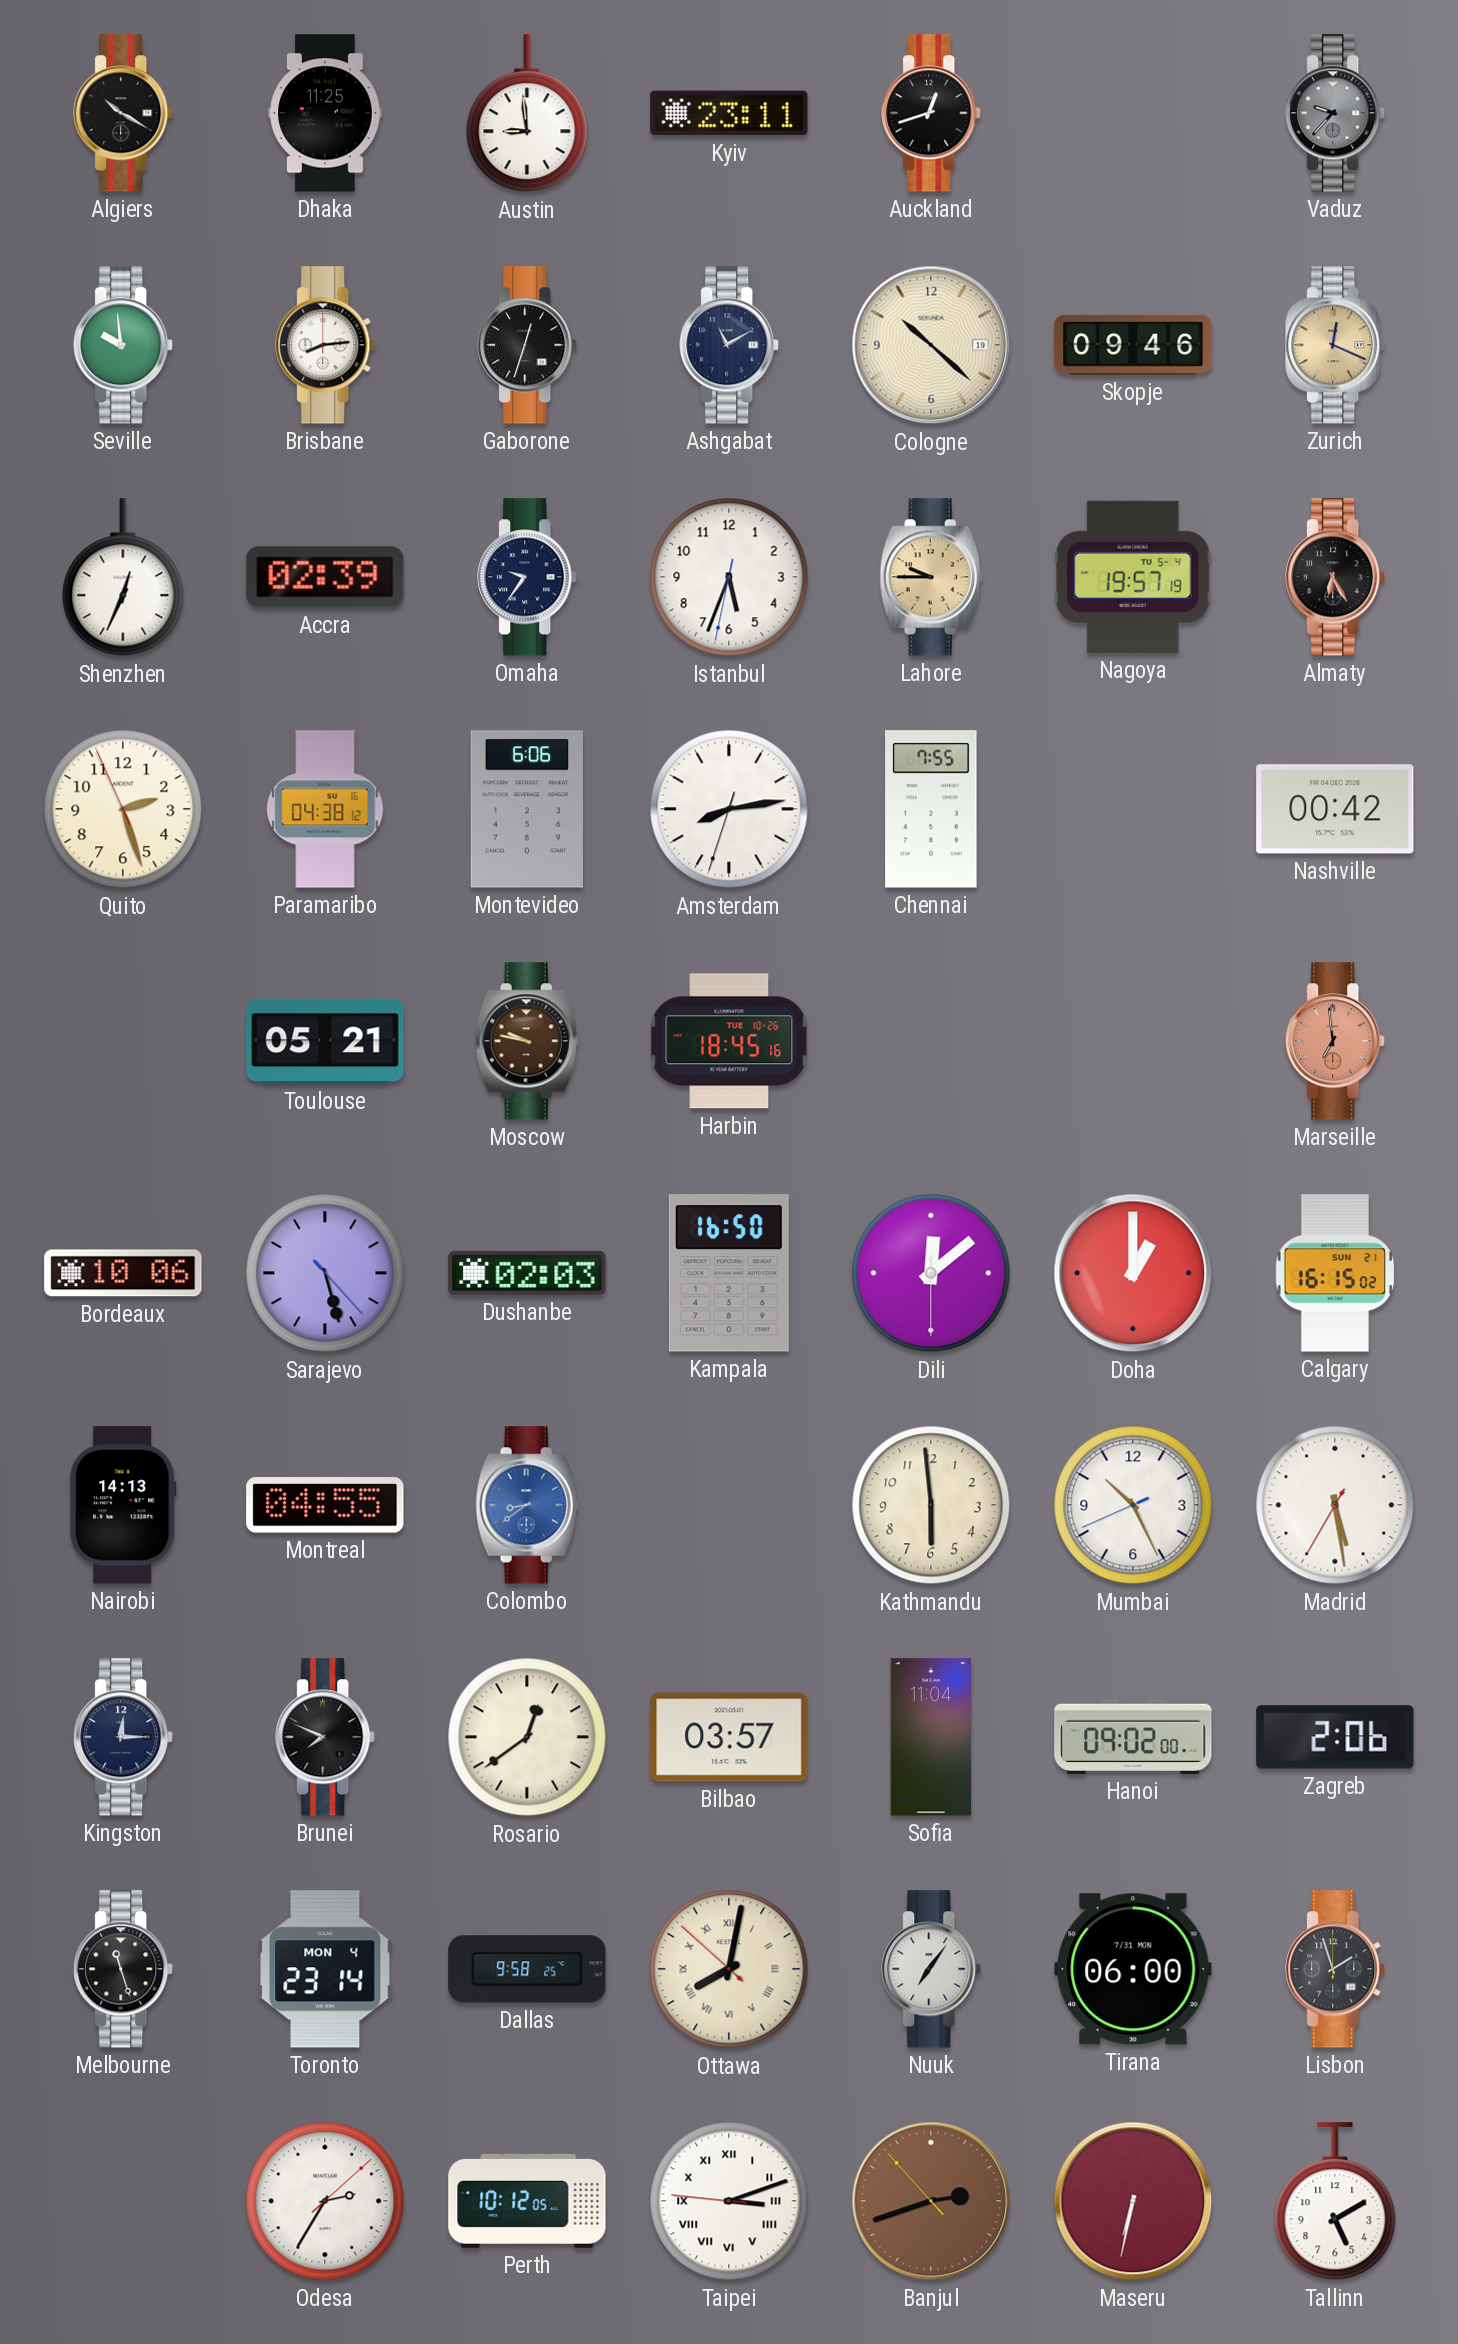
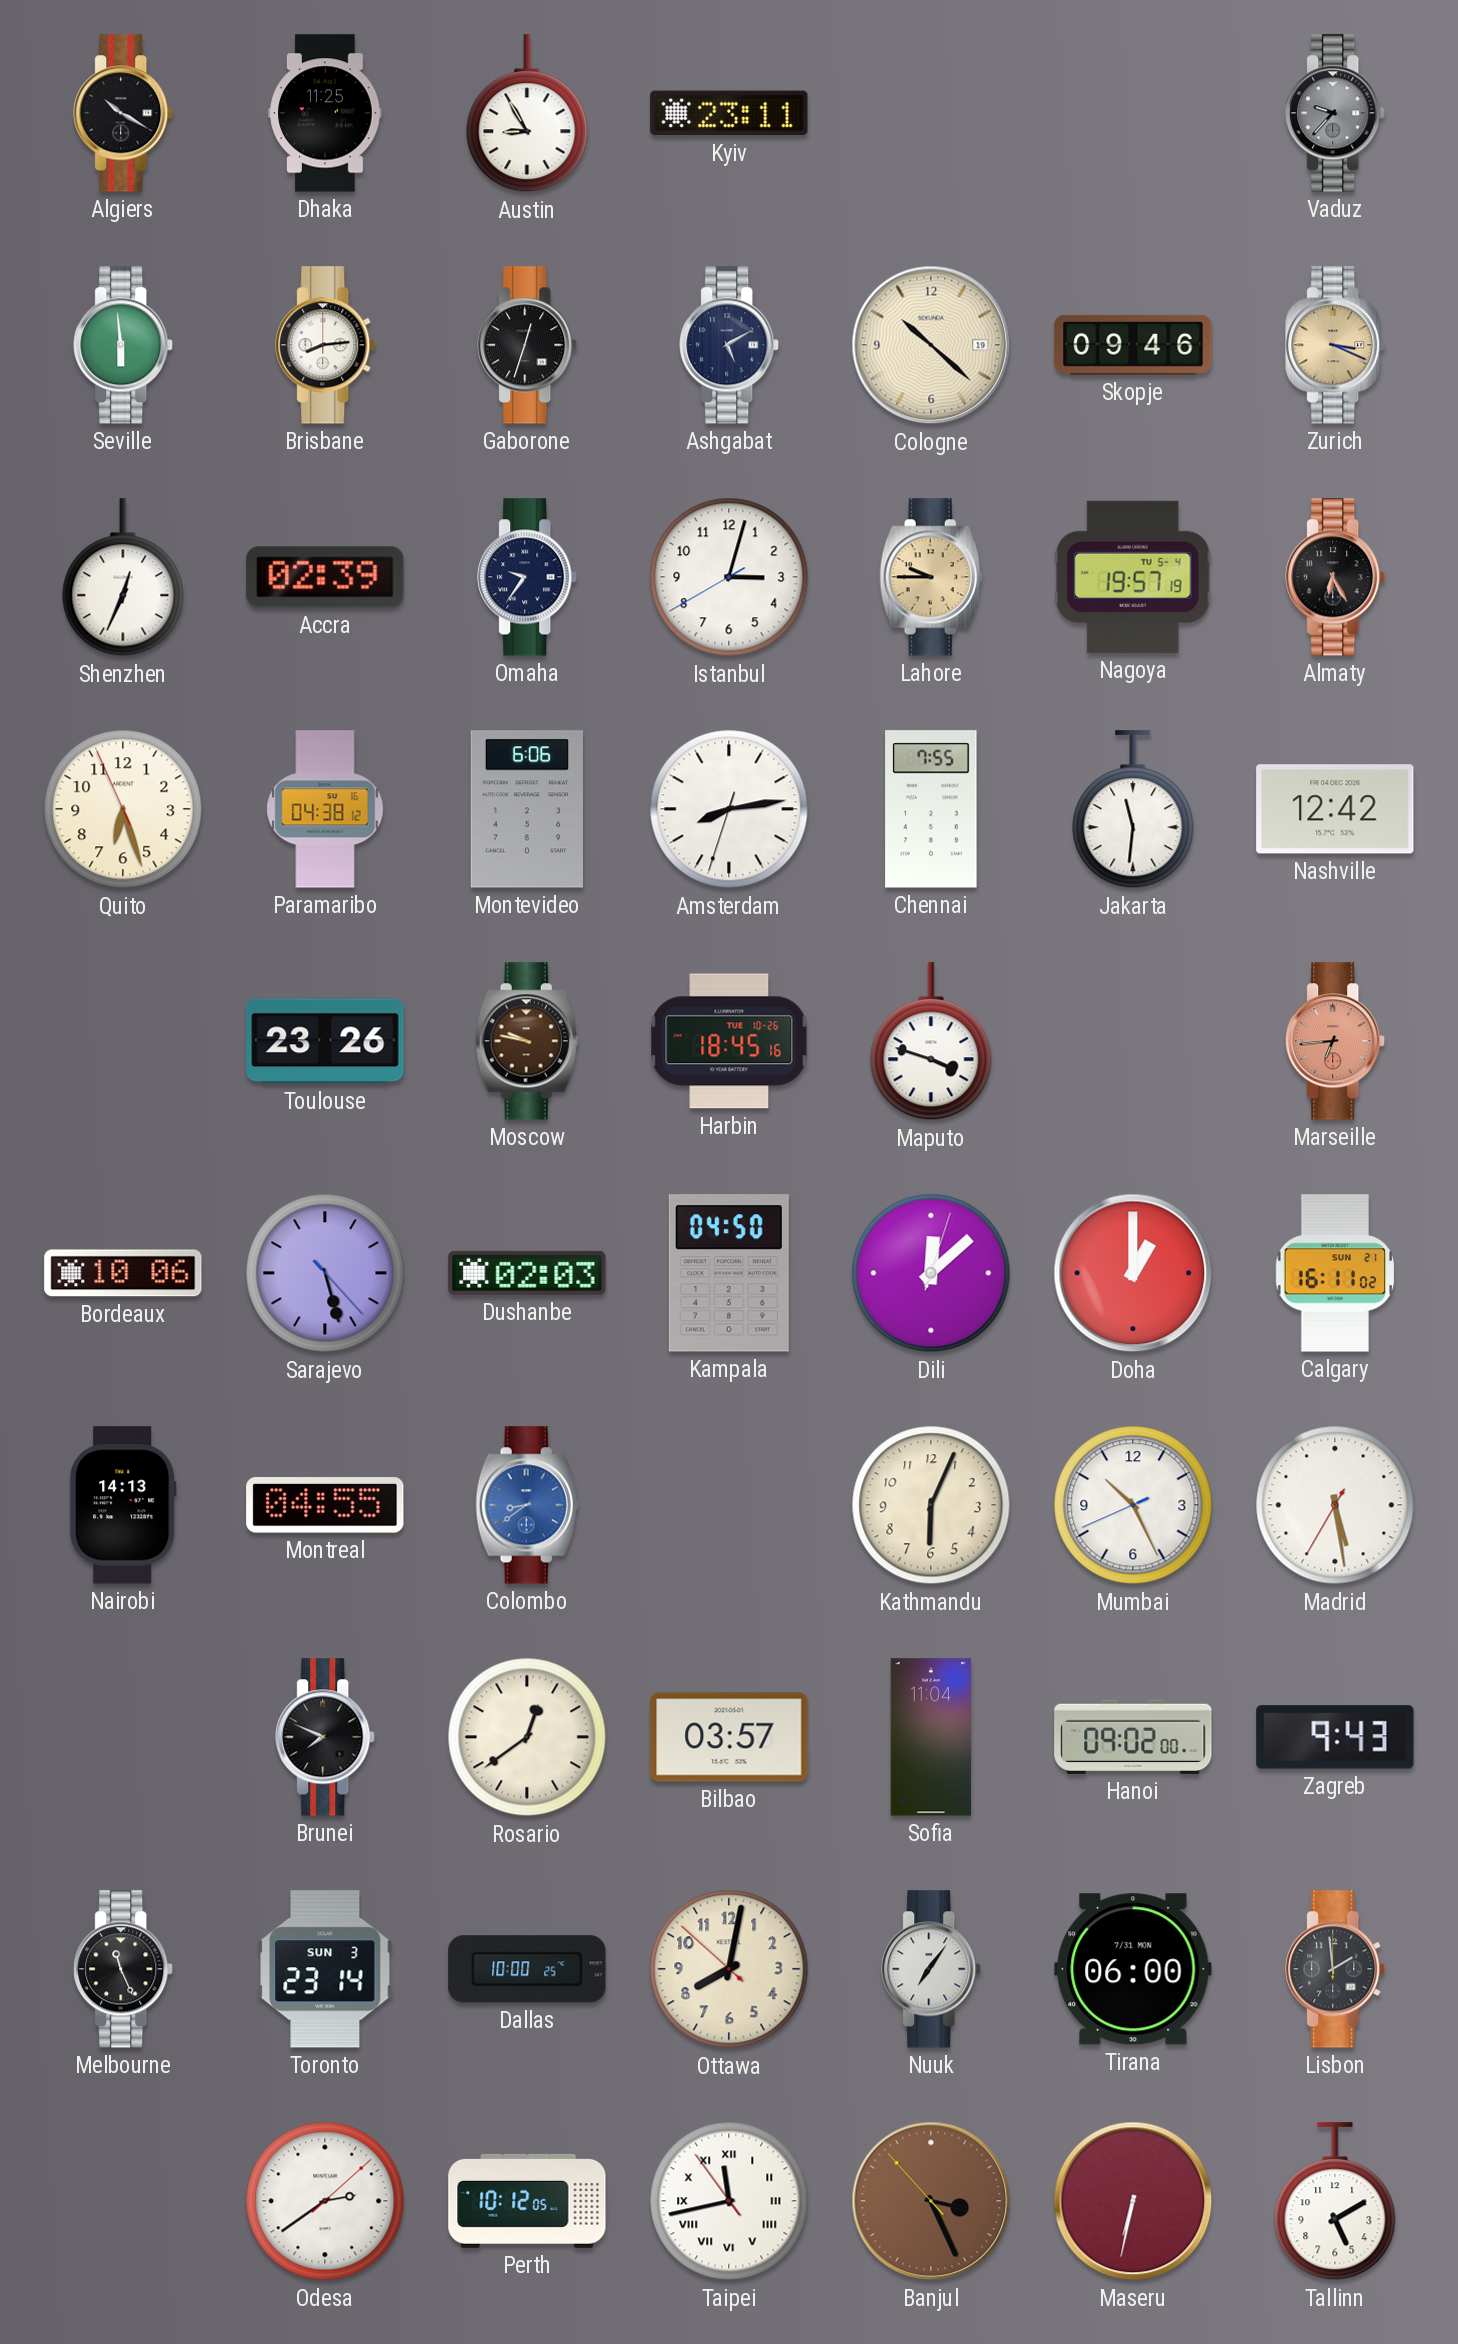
Austin: 8:59 -> 8:55 (527, 114)
Auckland: 12:42 -> none (932, 113)
Seville: 9:59 -> 5:59 (124, 345)
Ashgabat: 11:10 -> 5:10 (730, 345)
Zurich: 12:19 -> 3:19 (1336, 345)
Istanbul: 5:33 -> 3:02 (729, 577)
Quito: 2:26 -> 6:26 (123, 809)
Jakarta: none -> 11:31 (1133, 810)
Nashville: 00:42 -> 12:42 (1335, 809)
Toulouse: 05:21 -> 23:26 (325, 1041)
Maputo: none -> 3:48 (931, 1042)
Marseille: 6:59 -> 6:44 (1336, 1041)
Kampala: 16:50 -> 04:50 (729, 1273)
Dili: 12:08:30 -> 12:08:03 (931, 1273)
Calgary: 16:15 -> 16:11 (1335, 1273)
Kathmandu: 5:59 -> 6:04 (931, 1505)
Kingston: 12:15 -> none (124, 1737)
Zagreb: 2:06 -> 9:43 (1335, 1737)
Melbourne: 11:27 -> 11:26 (124, 1969)
Toronto date: MON 4 -> SUN 3 (325, 1969)
Dallas: 9:58 -> 10:00 (527, 1969)
Ottawa numerals: Roman -> Arabic (729, 1969)
Lisbon: 1:57 -> 1:59 (1336, 1969)
Odesa: 2:35 -> 2:39 (325, 2201)
Taipei: 3:11 -> 11:42 (729, 2201)
Banjul: 2:41 -> 3:25 (931, 2201)
